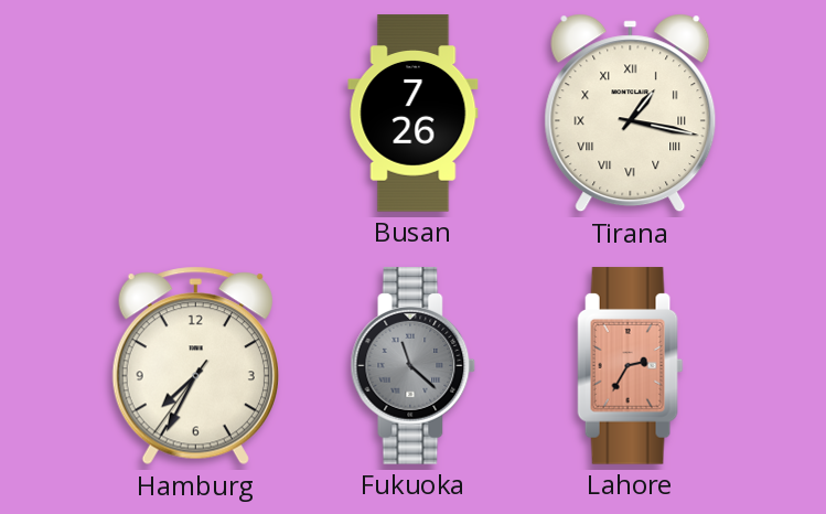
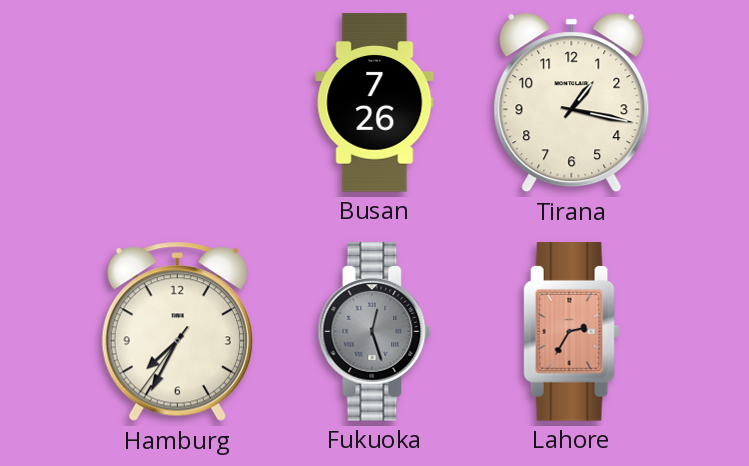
Tirana numerals: Roman -> Arabic (572, 103)
Fukuoka: 11:22 -> 12:27 (375, 332)
